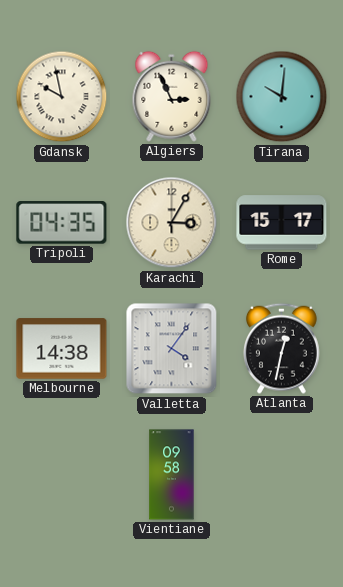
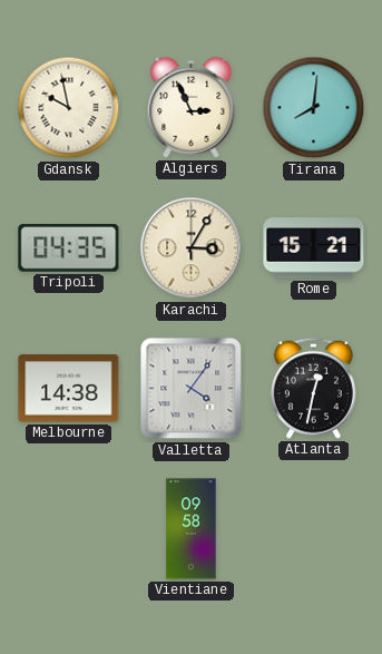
Tirana: 10:01 -> 8:01 (314, 108)
Rome: 15:17 -> 15:21 (314, 248)
